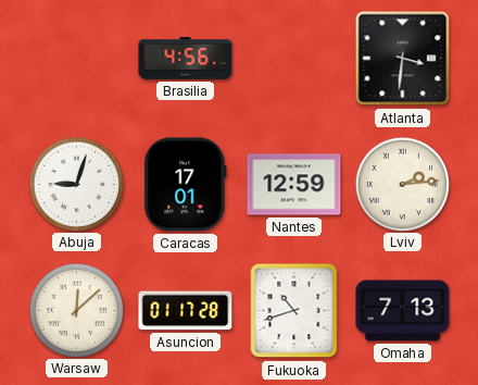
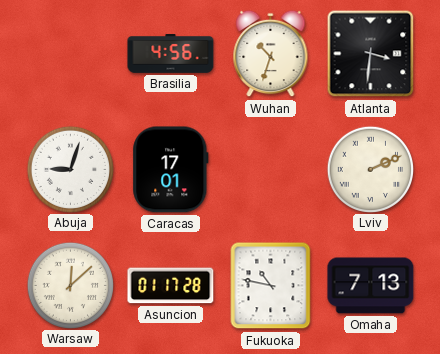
Wuhan: none -> 10:33 (271, 54)
Nantes: 12:59 -> none (294, 185)
Lviv: 2:14 -> 2:11 (370, 169)
Fukuoka: 10:42 -> 10:47 (271, 286)
